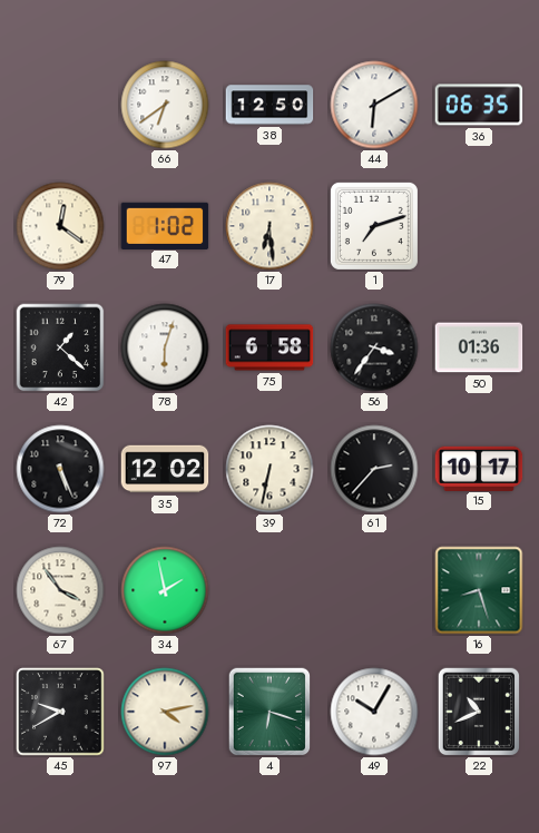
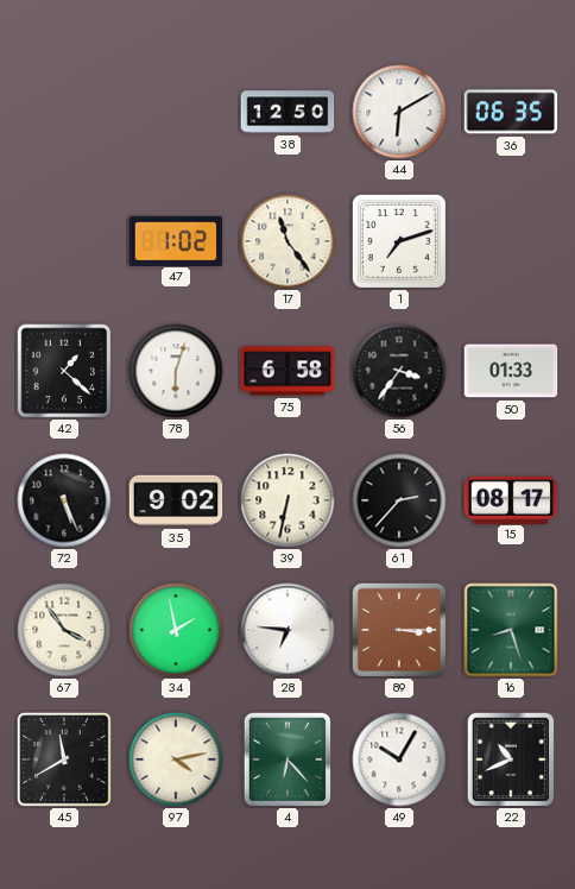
66: 6:39 -> none (165, 105)
79: 12:21 -> none (60, 226)
17: 6:29 -> 11:24 (287, 241)
50: 01:36 -> 01:33 (511, 371)
35: 12:02 -> 9:02 (176, 500)
15: 10:17 -> 08:17 (511, 499)
28: none -> 6:46 (287, 630)
89: none -> 3:15 (399, 630)
45: 9:40 -> 11:40 (64, 759)
4: 6:18 -> 6:23 (287, 759)
